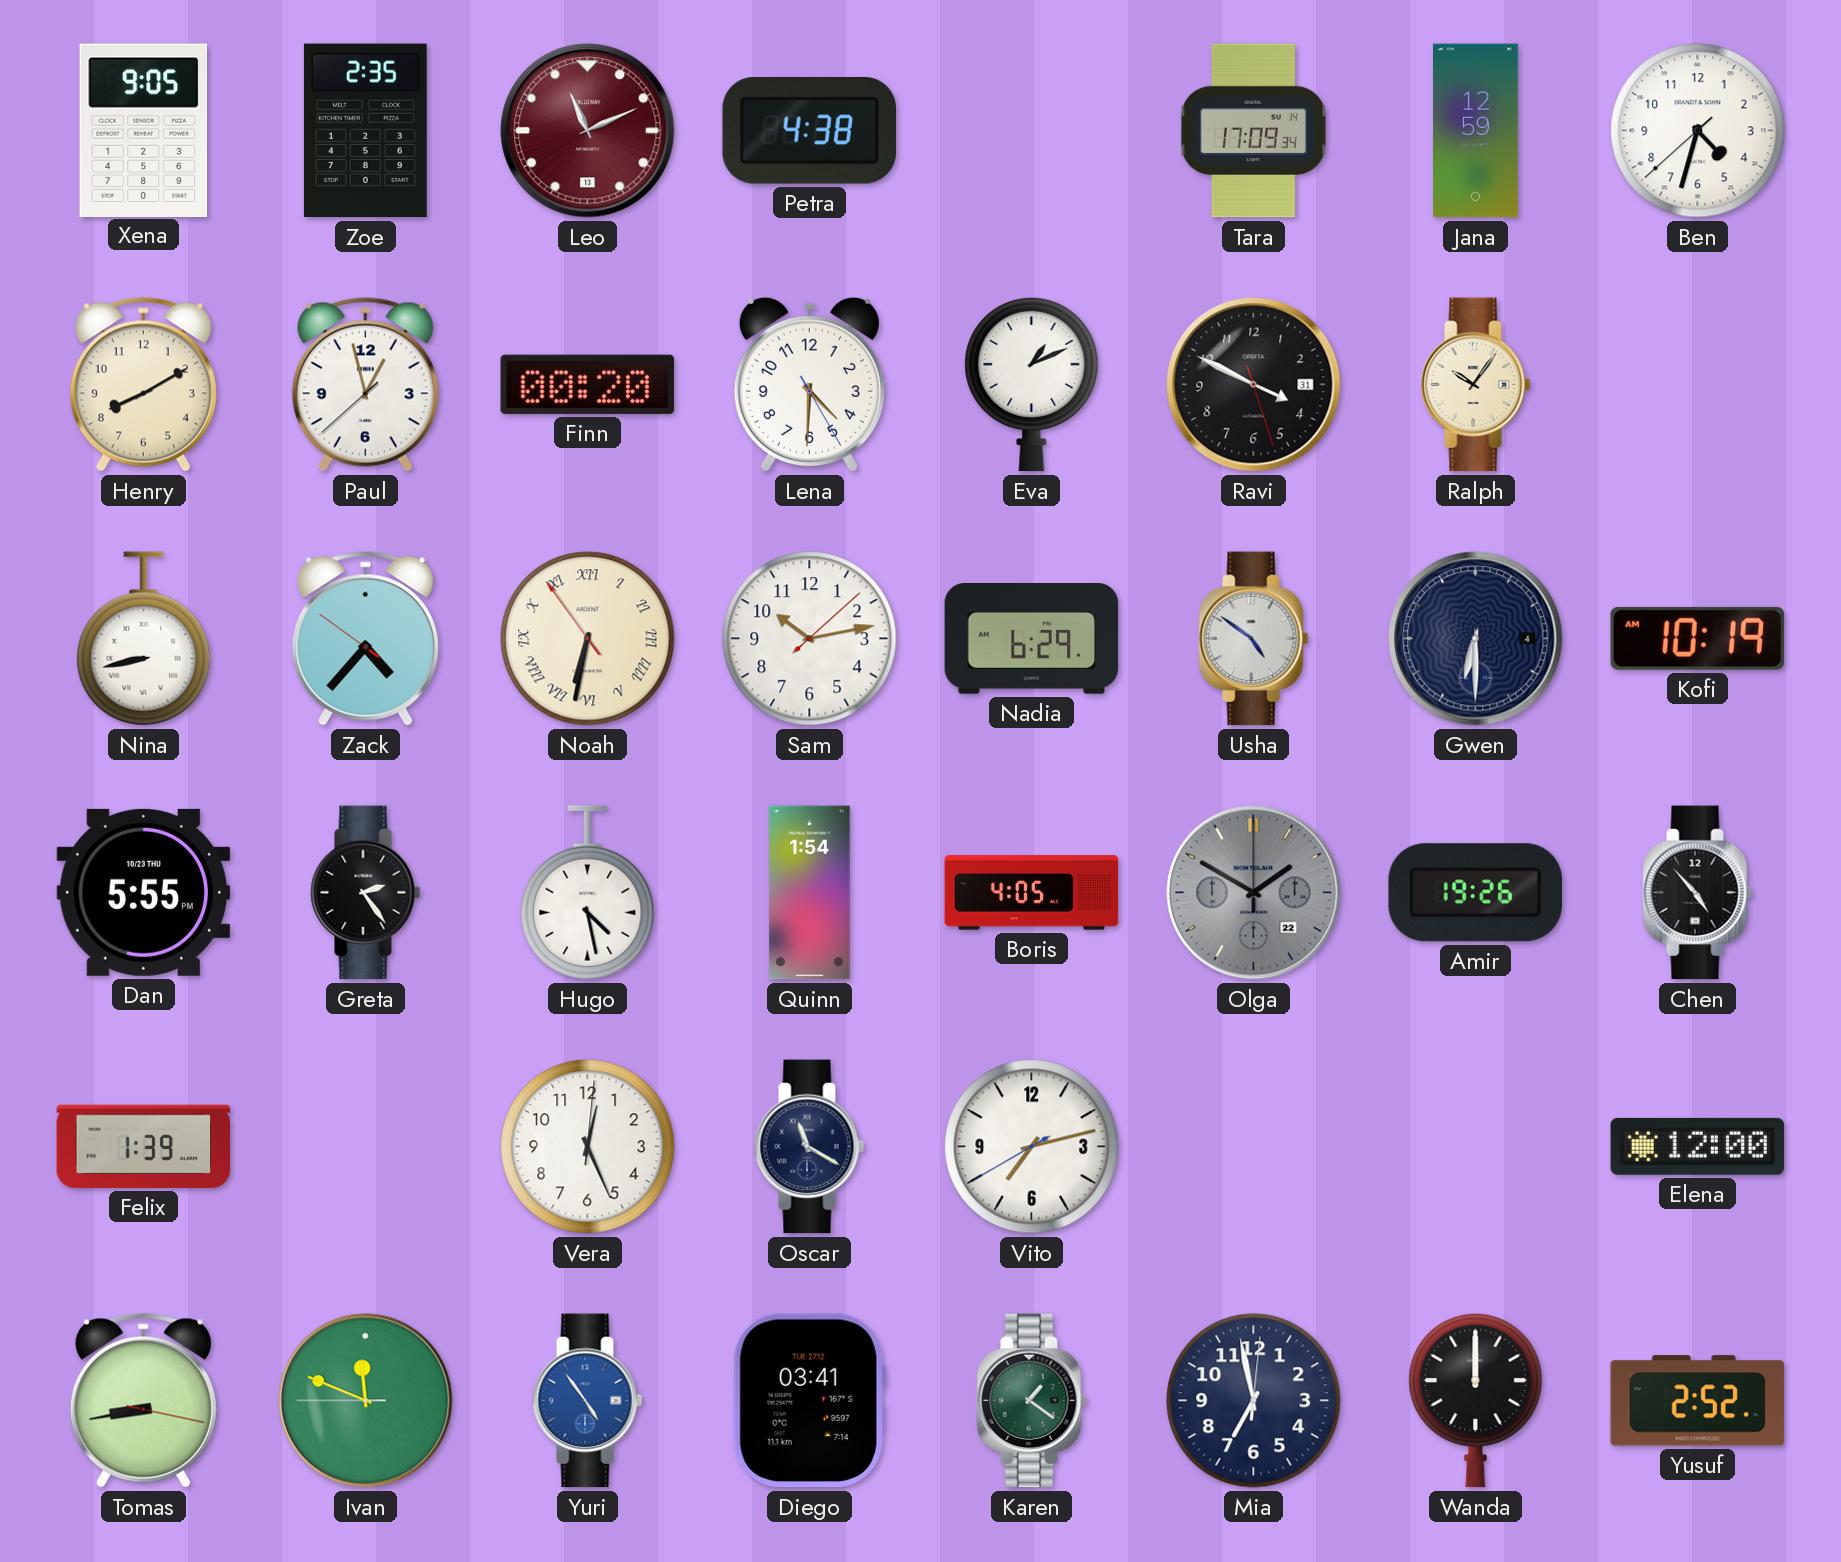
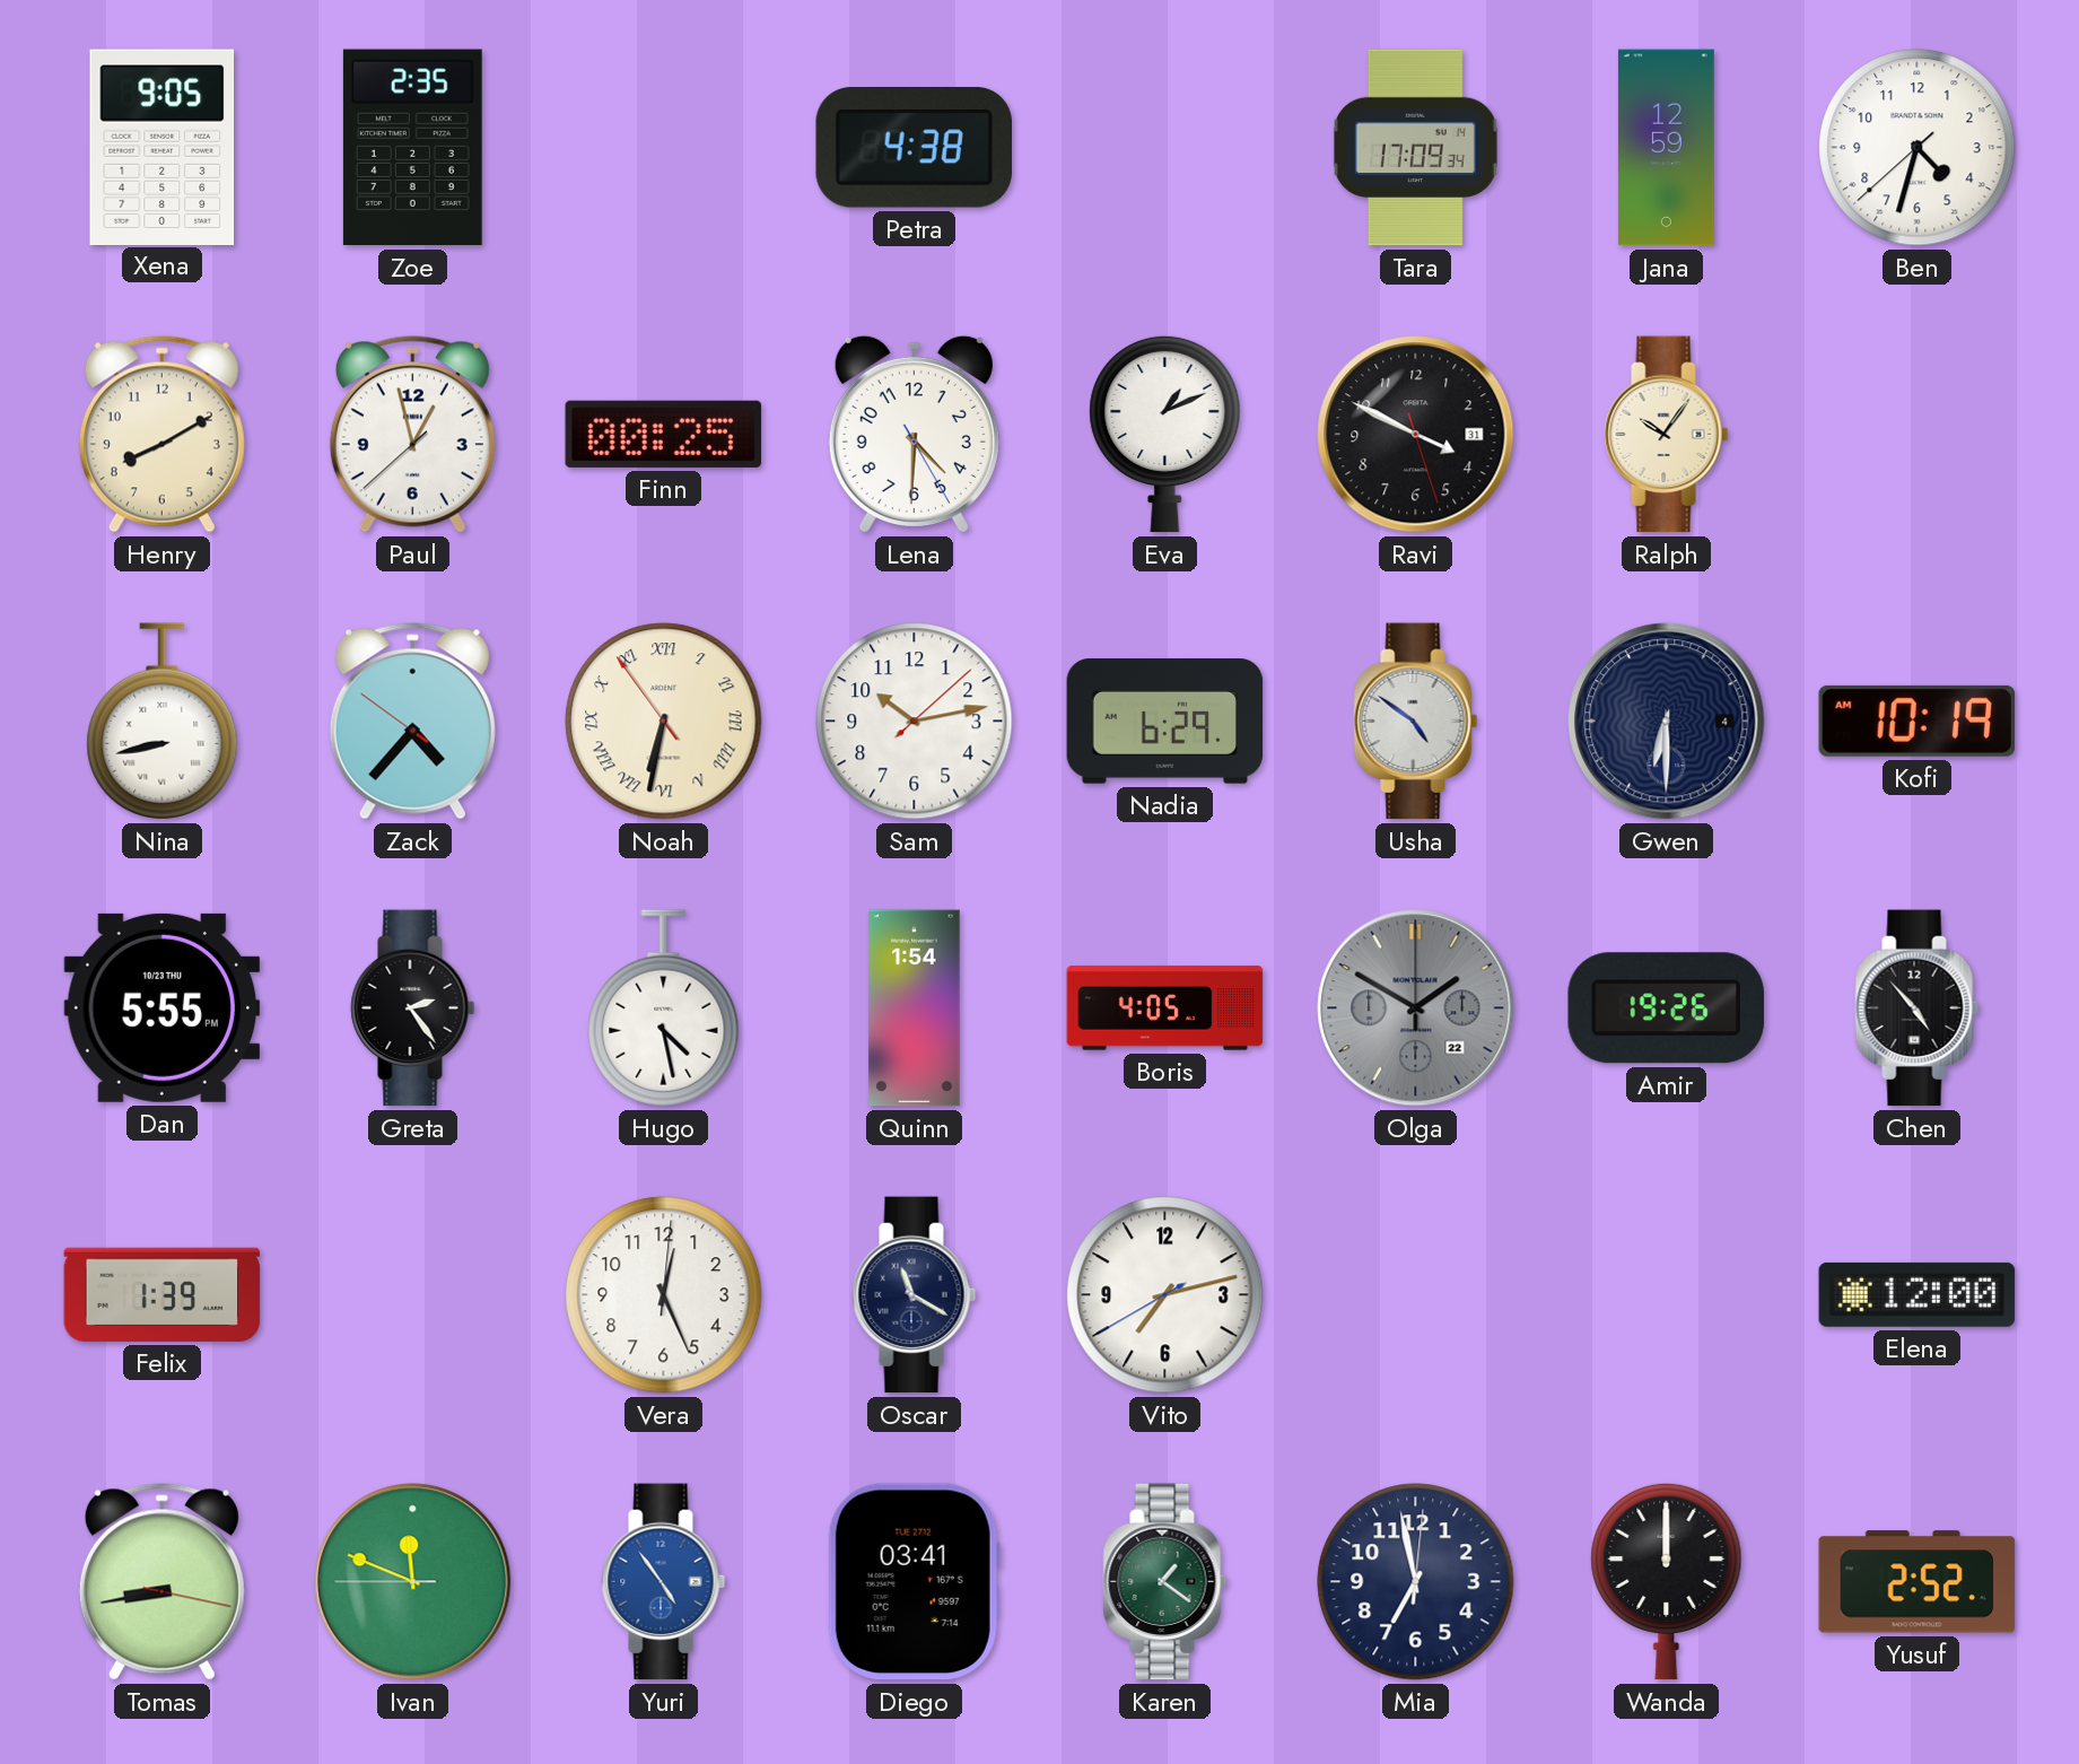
Leo: 11:11 -> none (588, 131)
Finn: 00:20 -> 00:25 (664, 434)
